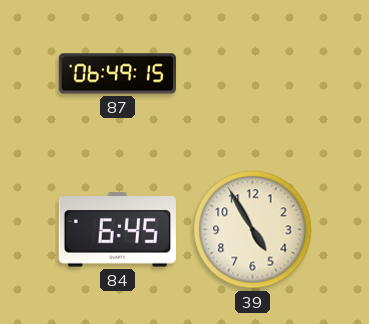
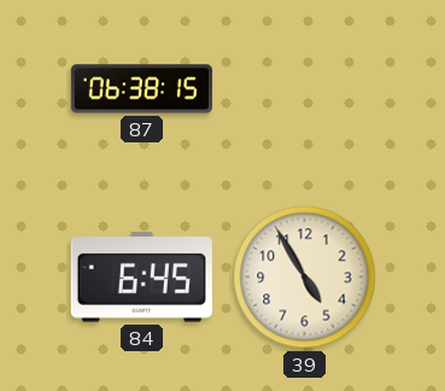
87: 06:49 -> 06:38 (141, 89)
